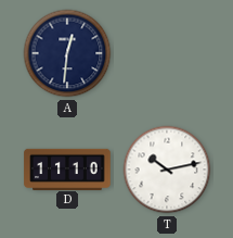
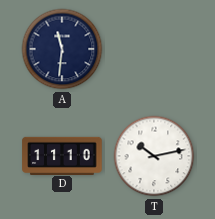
A: 12:31 -> 11:31 (62, 49)
